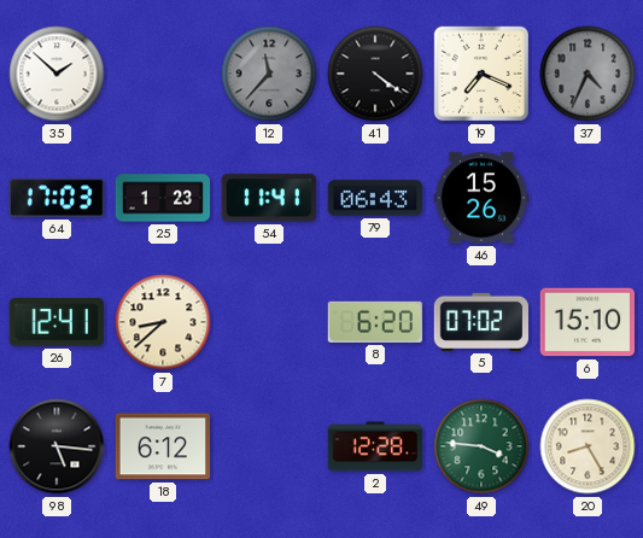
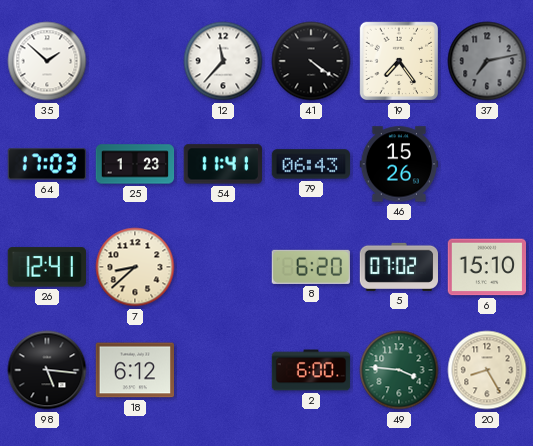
12 dial: grey -> white (223, 61)
19: 7:19 -> 7:24 (399, 61)
37: 4:34 -> 7:13 (487, 61)
2: 12:28 -> 6:00 (311, 370)
